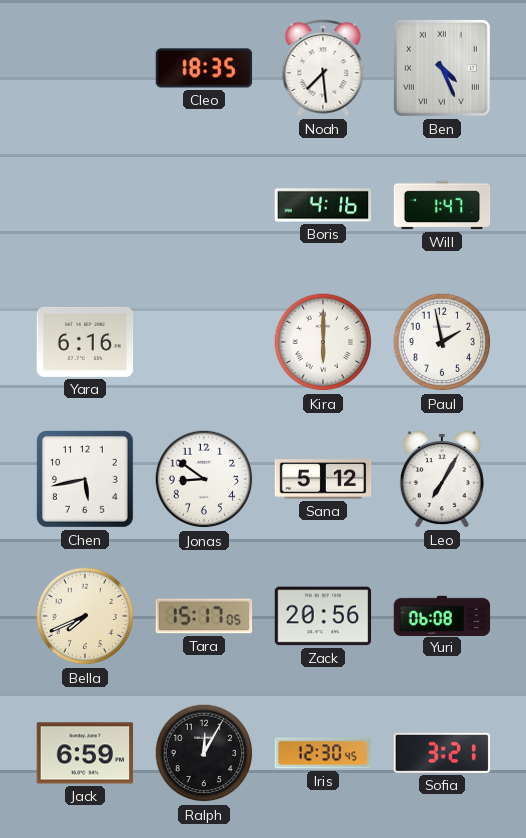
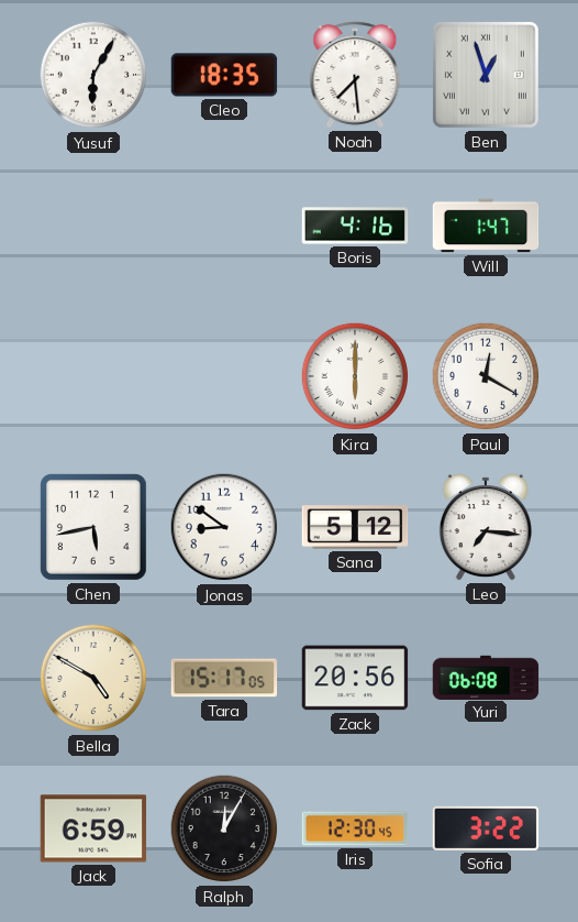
Yusuf: none -> 6:05 (93, 75)
Ben: 4:26 -> 12:57 (486, 75)
Yara: 6:16 -> none (85, 342)
Paul: 1:58 -> 12:20 (486, 376)
Leo: 7:05 -> 7:16 (486, 528)
Bella: 7:41 -> 4:50 (93, 678)
Sofia: 3:21 -> 3:22 (486, 828)
